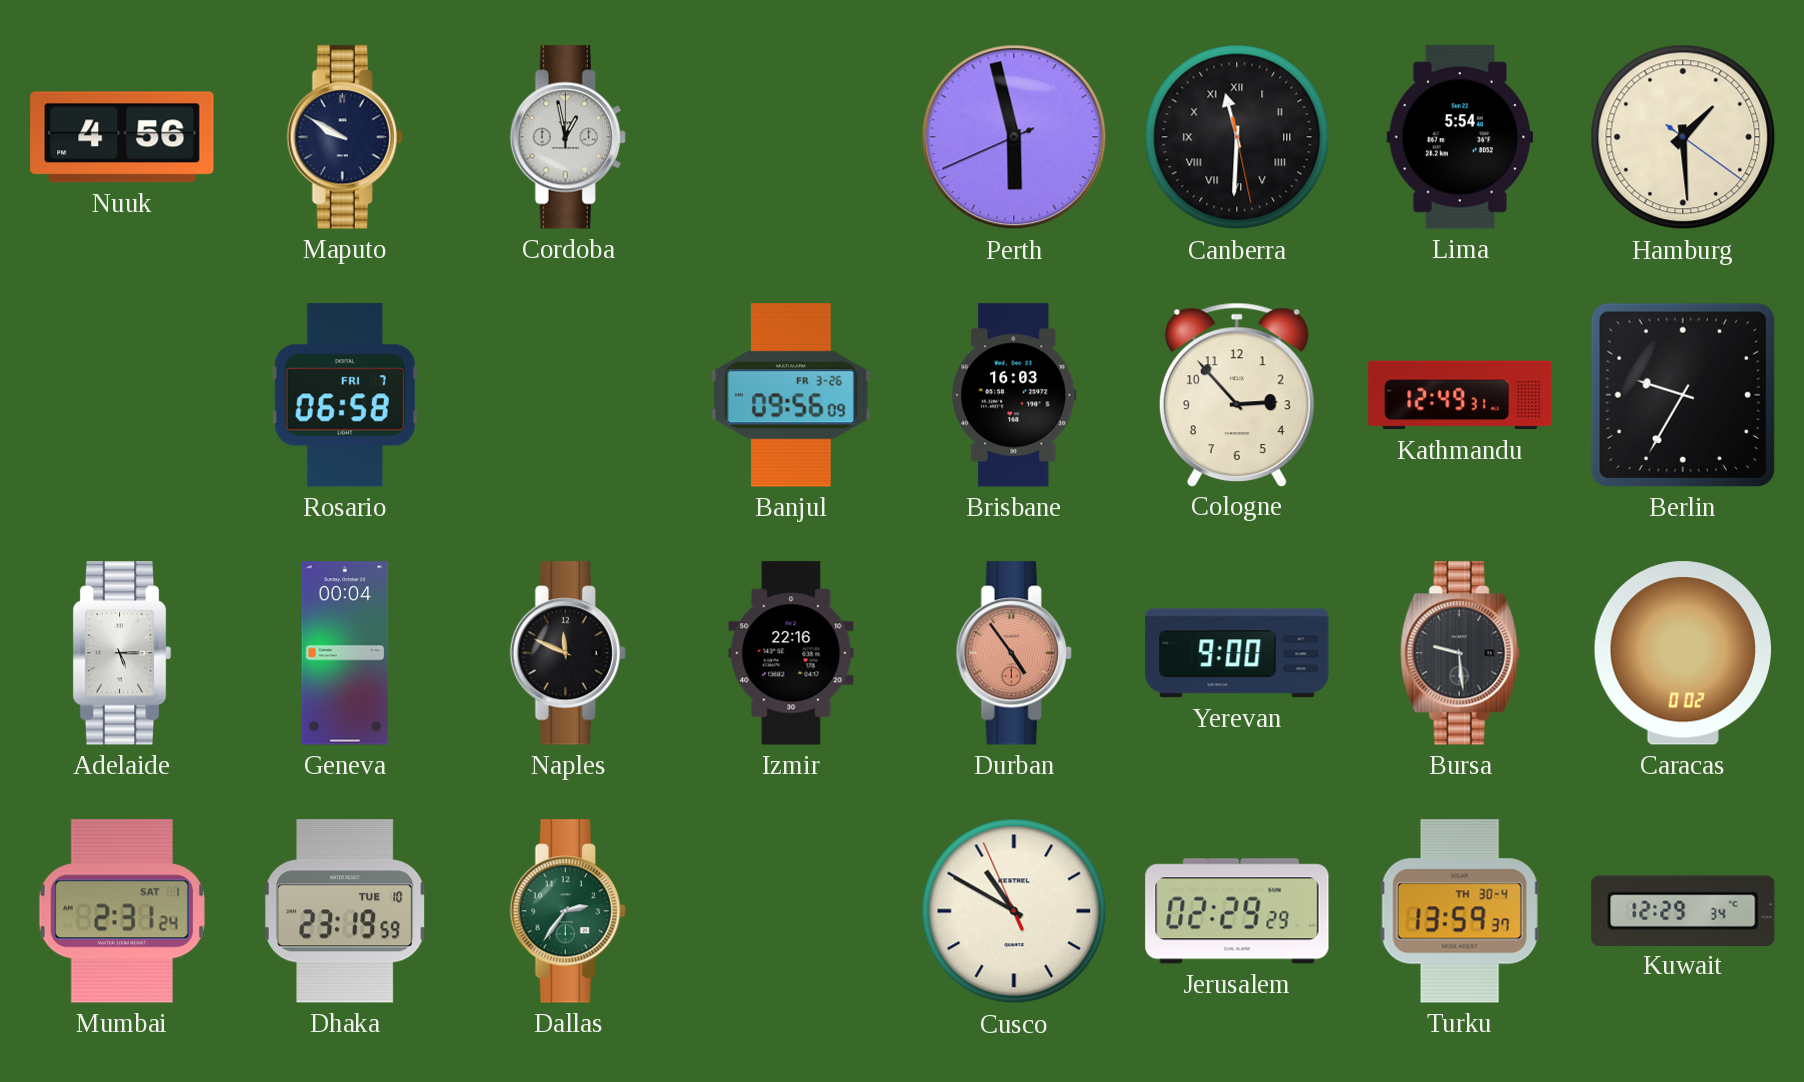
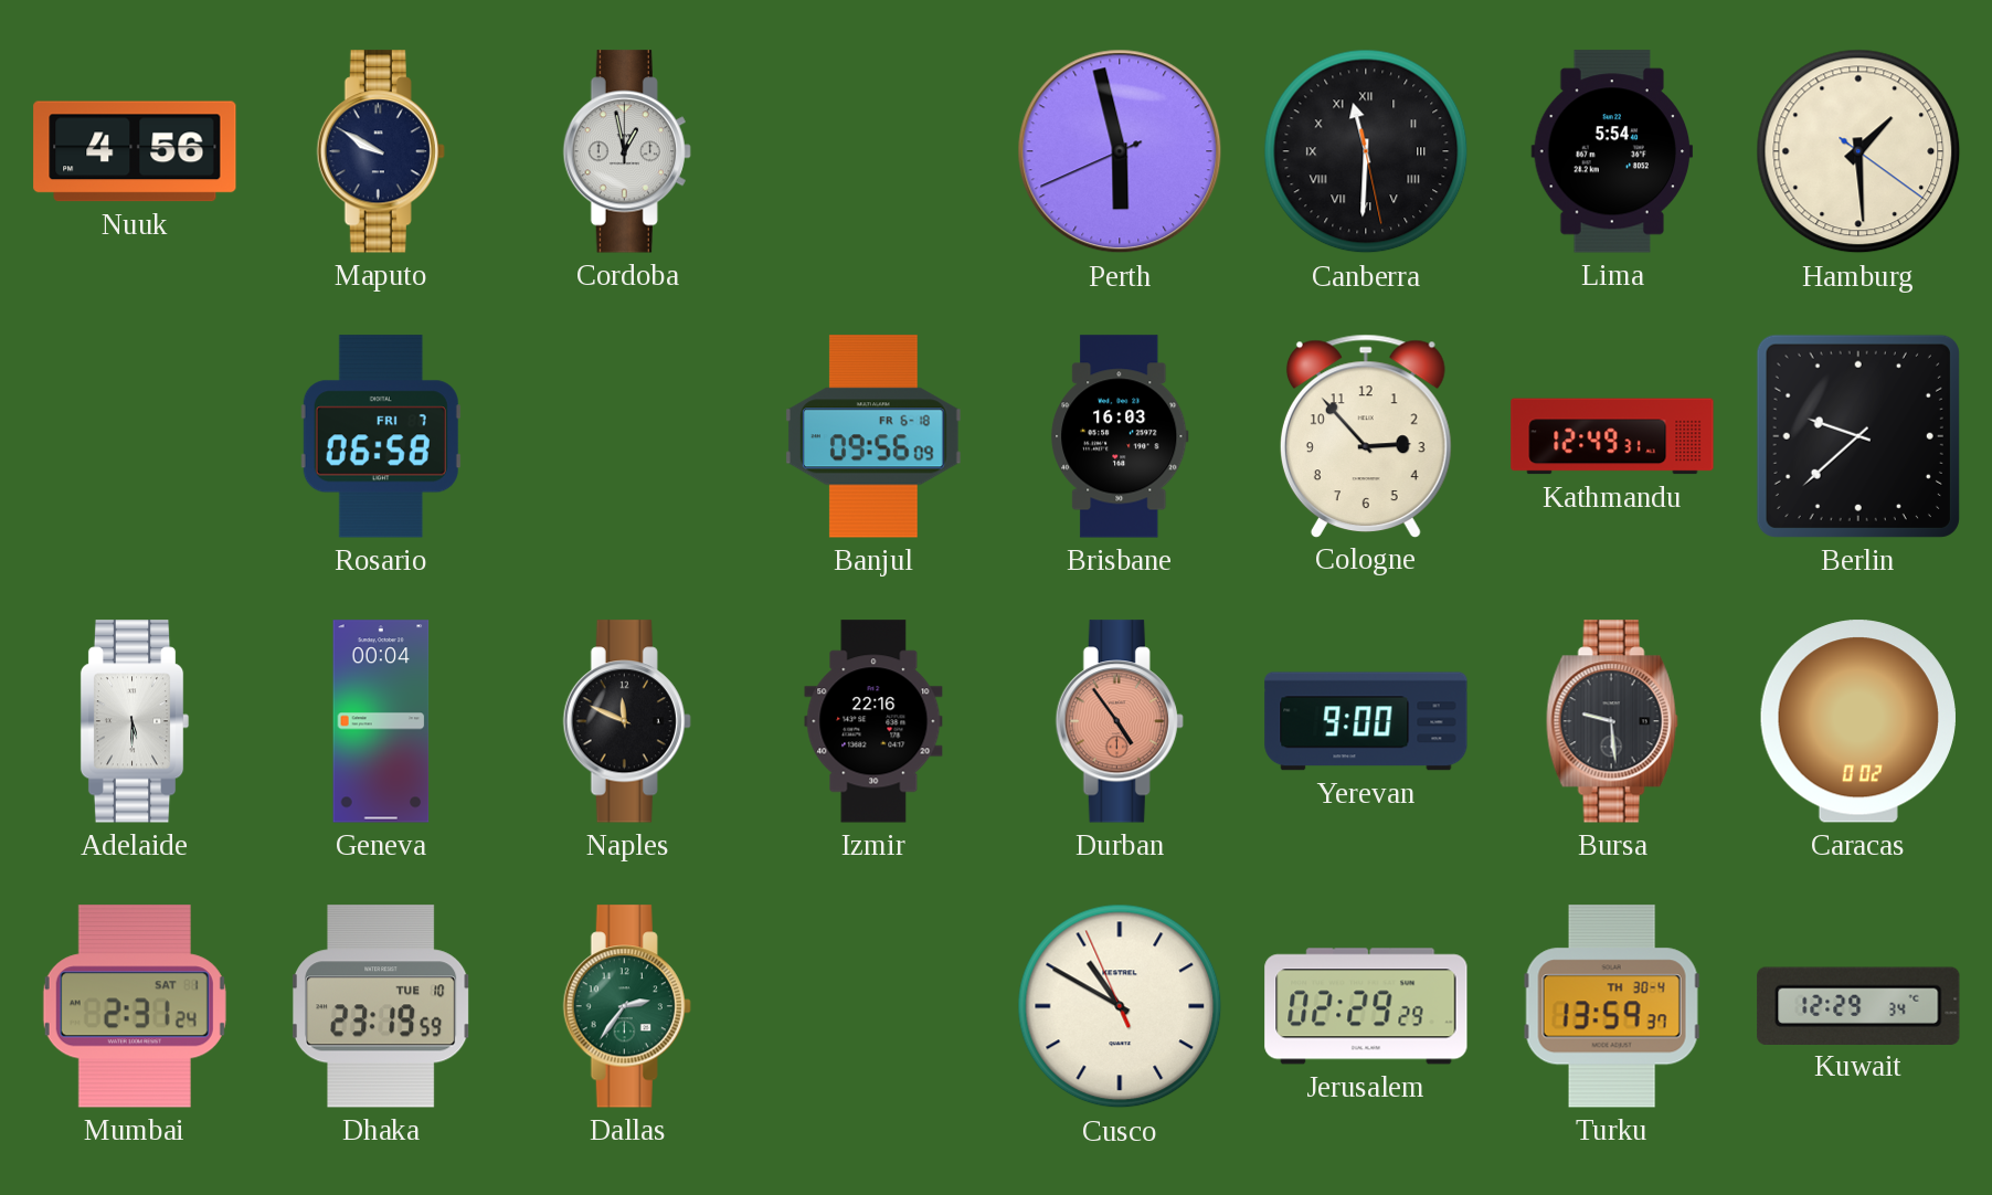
Banjul date: FR 3-26 -> FR 6-18 (873, 436)
Berlin: 9:35 -> 9:38 (1858, 436)
Adelaide: 5:15 -> 5:30 (135, 721)
